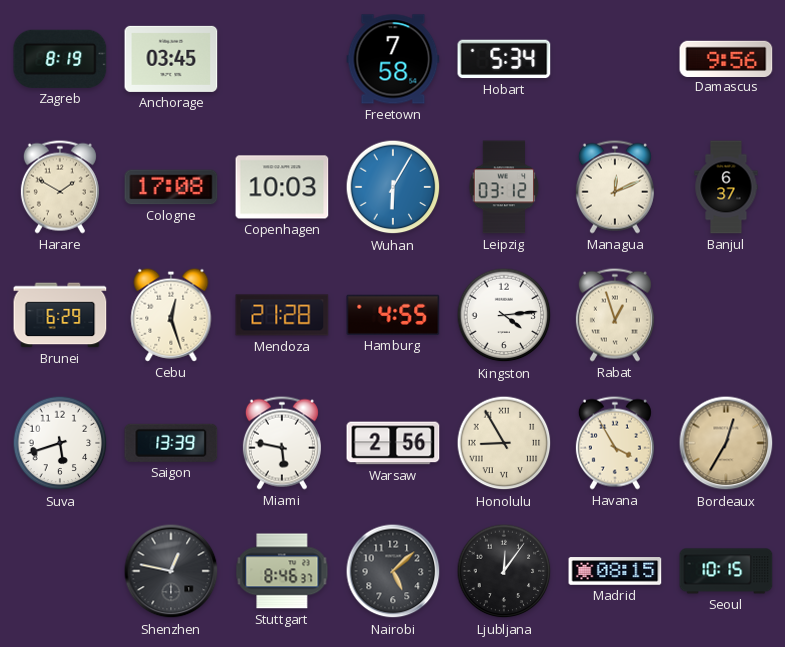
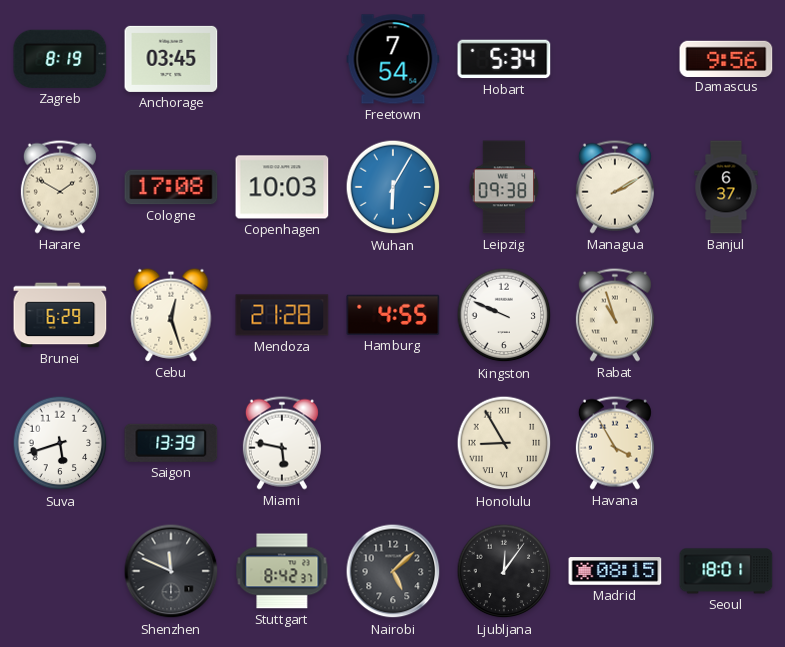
Freetown: 7:58 -> 7:54 (393, 59)
Leipzig: 03:12 -> 09:38 (504, 187)
Managua: 12:11 -> 2:10 (615, 187)
Kingston: 4:14 -> 9:49 (504, 315)
Rabat: 12:57 -> 10:57 (615, 315)
Warsaw: 2:56 -> none (393, 443)
Bordeaux: 12:35 -> none (726, 443)
Shenzhen: 12:47 -> 11:49 (171, 571)
Stuttgart: 8:46 -> 8:42 (282, 571)
Seoul: 10:15 -> 18:01 (726, 571)
